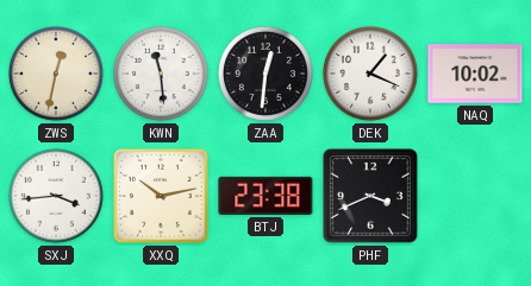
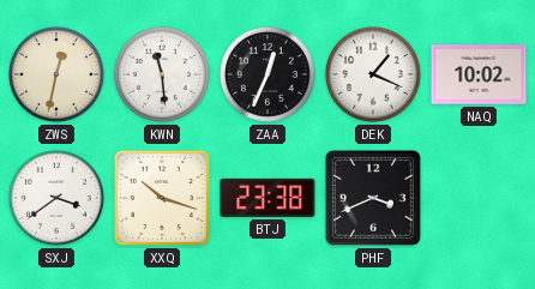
ZAA: 12:31 -> 12:34 (267, 74)
SXJ: 3:44 -> 3:39 (56, 198)
XXQ: 10:13 -> 10:18 (162, 198)
